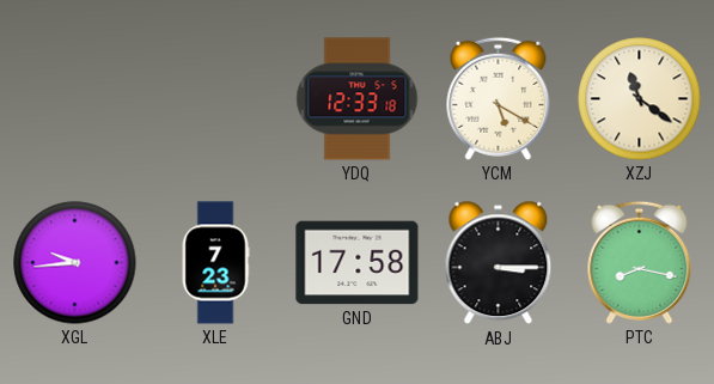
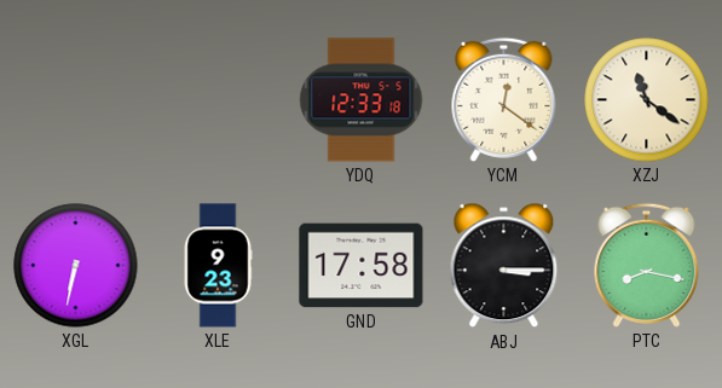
YCM: 5:20 -> 12:21 (504, 99)
XGL: 9:44 -> 6:32 (76, 266)
XLE: 7:23 -> 9:23 (218, 266)
